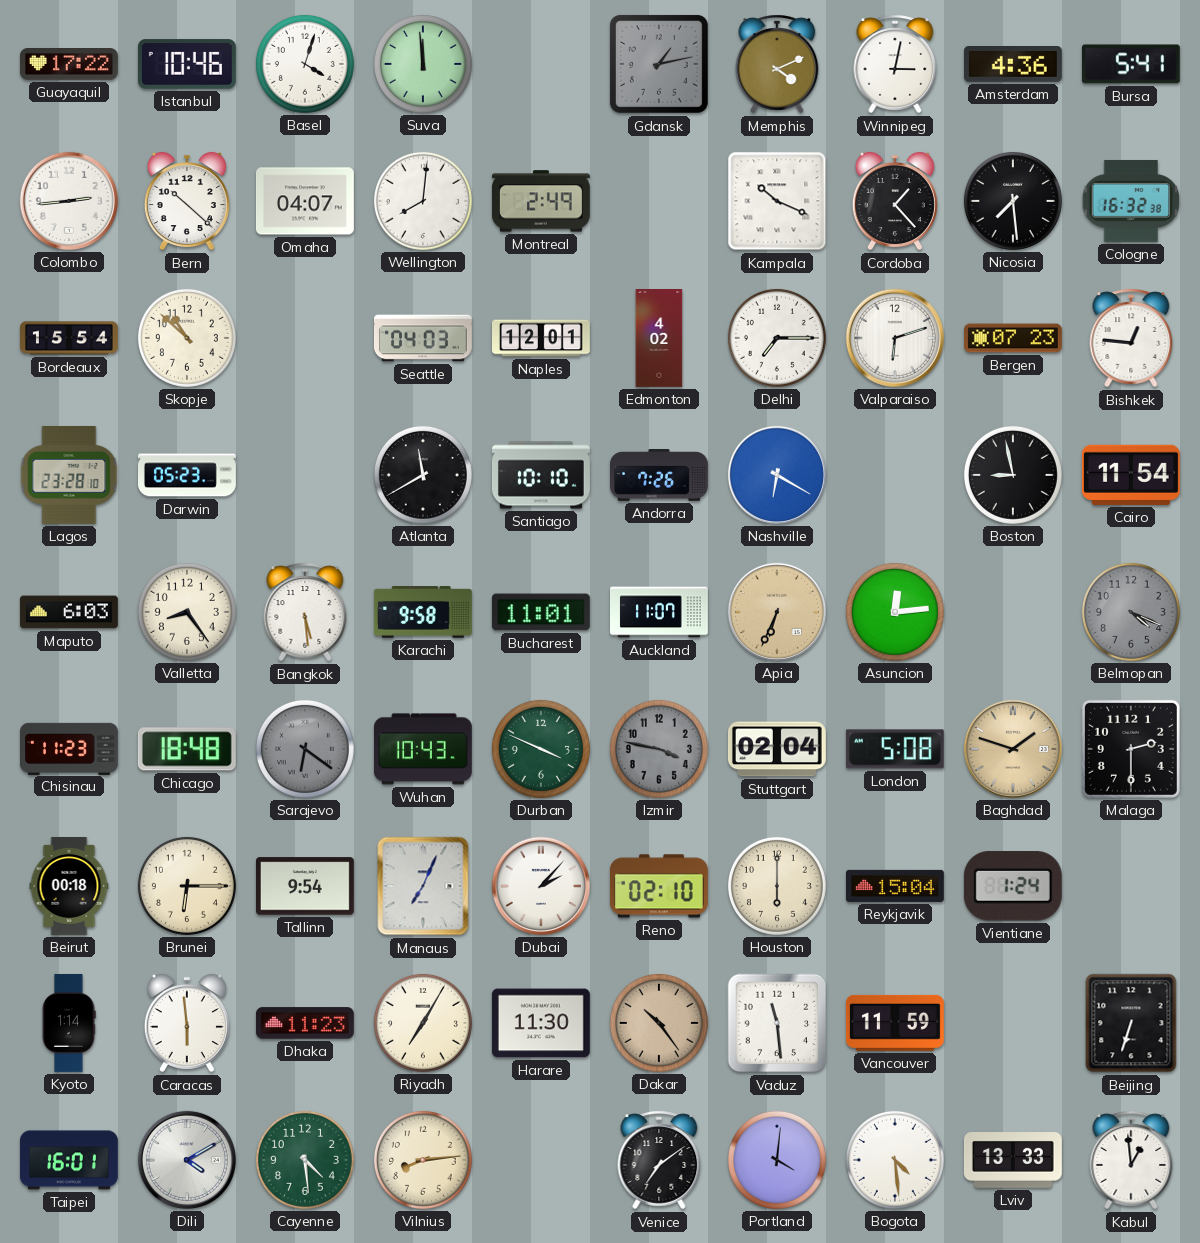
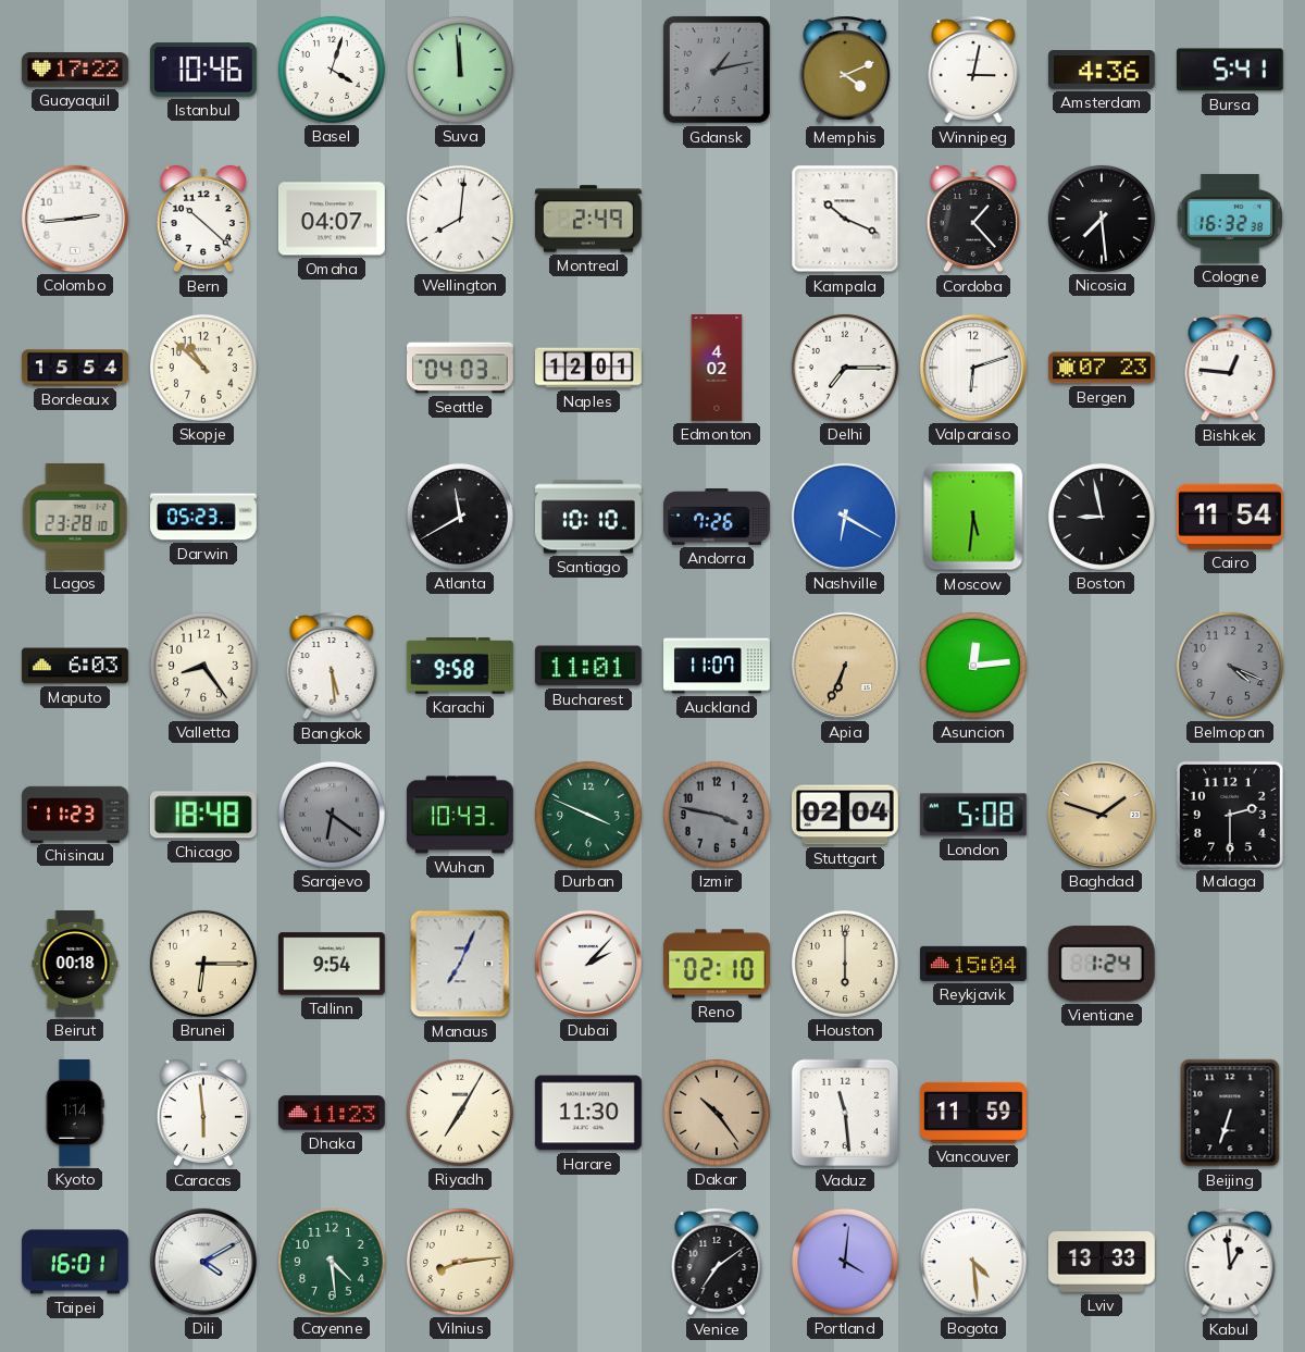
Moscow: none -> 5:31 (973, 517)
